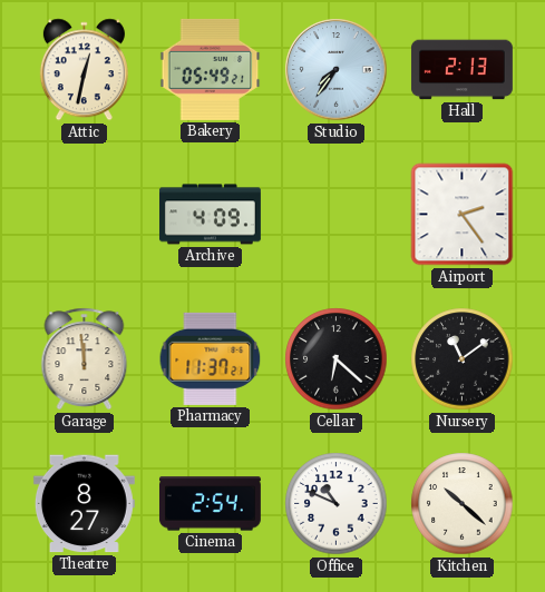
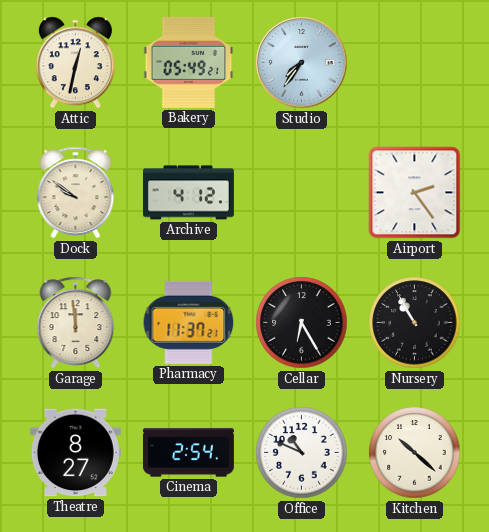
Hall: 2:13 -> none (461, 70)
Dock: none -> 9:51 (76, 193)
Archive: 4:09 -> 4:12 (188, 193)
Cellar: 6:22 -> 6:25 (302, 323)
Nursery: 11:09 -> 10:55 (415, 323)
